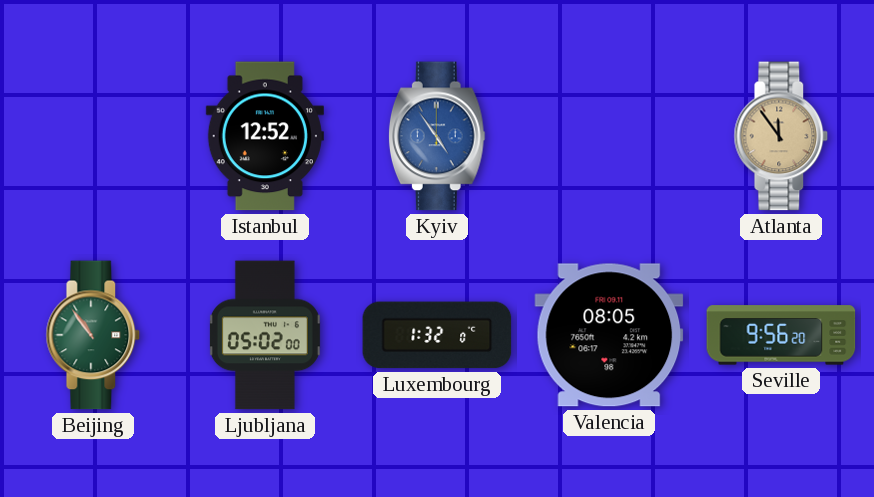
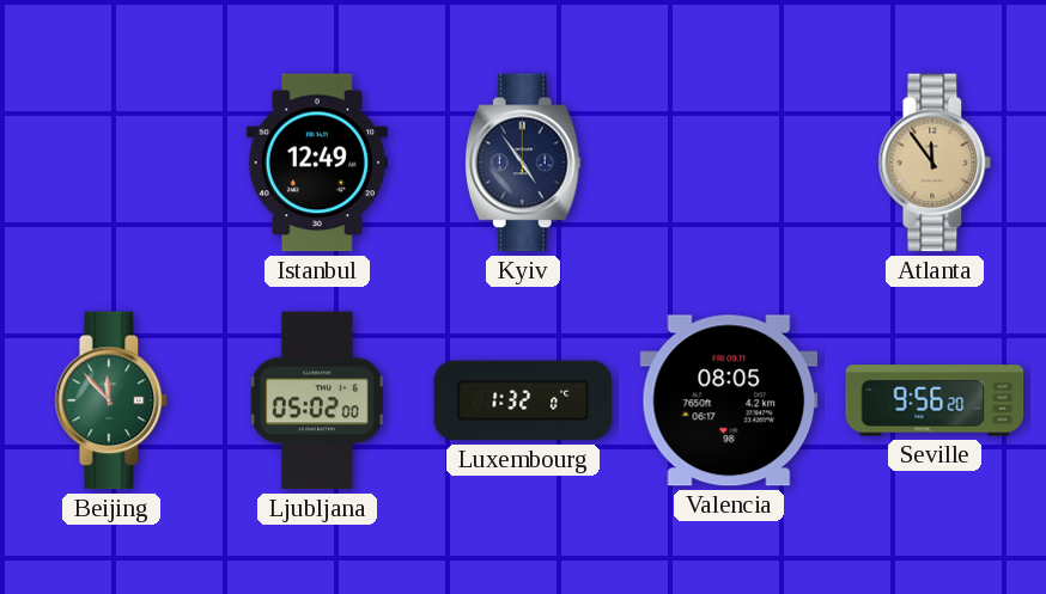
Istanbul: 12:52 -> 12:49 (317, 163)
Kyiv dial: blue -> navy (523, 163)
Beijing: 10:54 -> 11:53 (111, 400)
